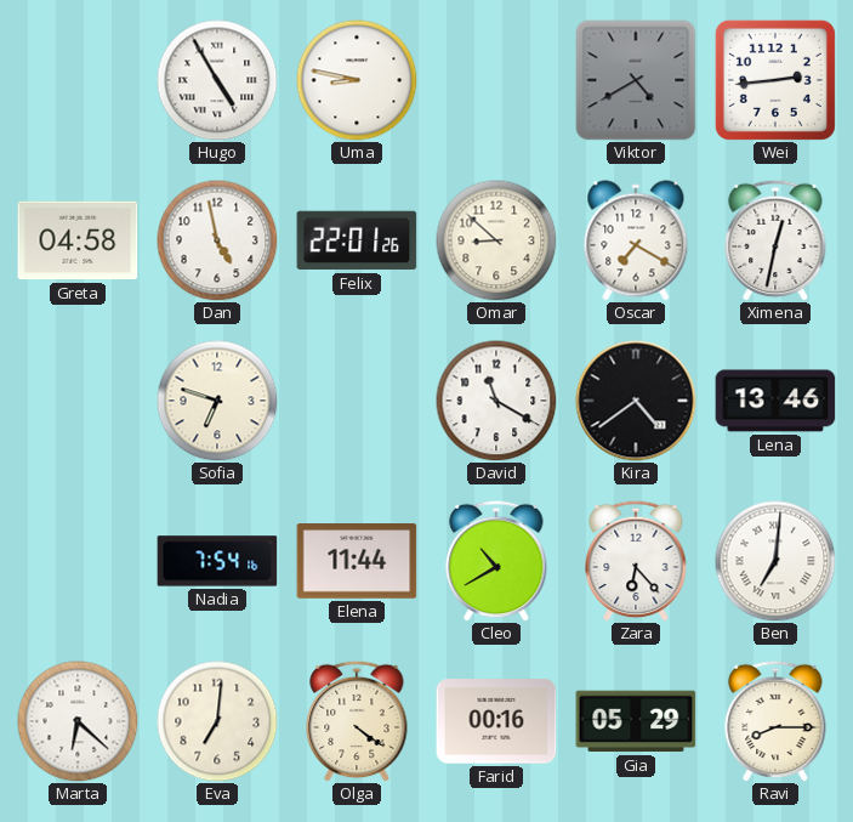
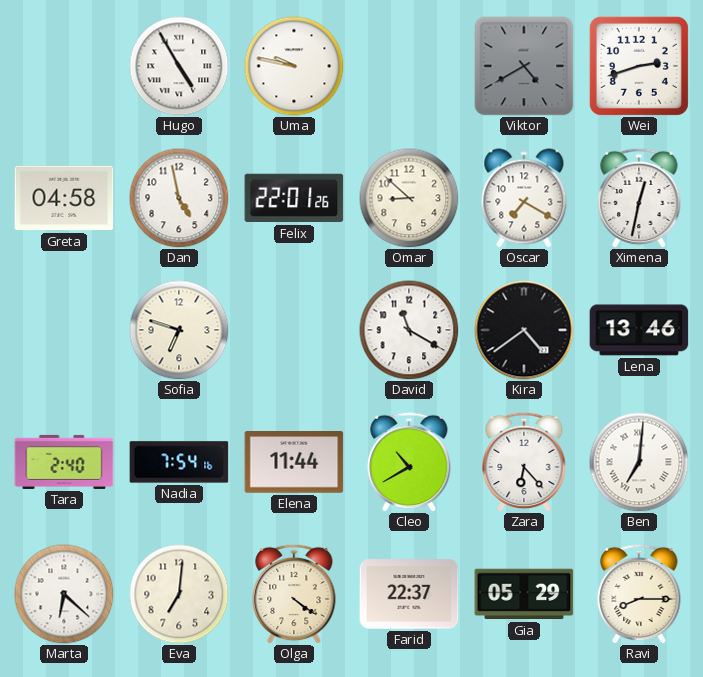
Uma: 8:47 -> 9:47 (294, 66)
Wei: 2:44 -> 2:42 (639, 66)
Tara: none -> 2:40 (64, 462)
Farid: 00:16 -> 22:37 (409, 594)
